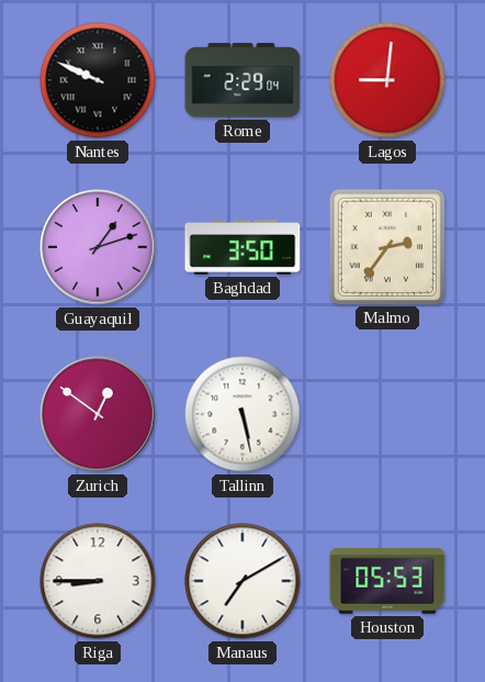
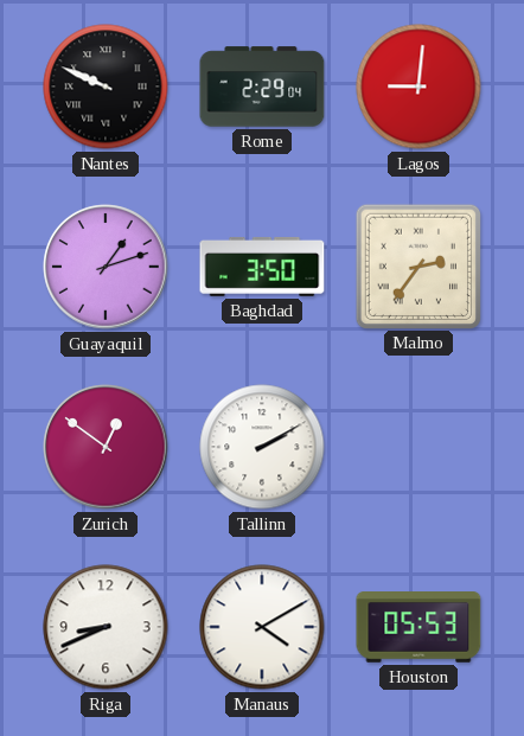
Tallinn: 5:28 -> 2:10 (262, 447)
Riga: 8:45 -> 8:41 (106, 627)
Manaus: 7:10 -> 4:10 (262, 627)
